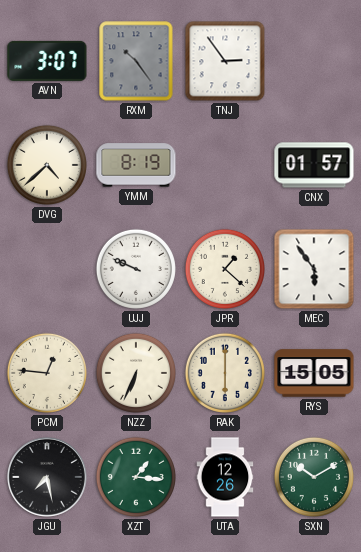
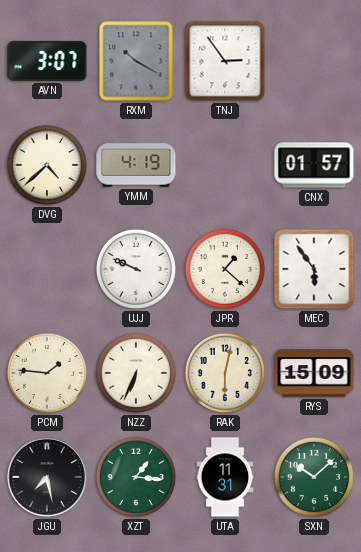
RXM: 10:24 -> 10:20 (136, 61)
YMM: 8:19 -> 4:19 (136, 165)
PCM: 12:46 -> 1:46 (47, 373)
RAK: 6:00 -> 6:02 (225, 373)
RYS: 15:05 -> 15:09 (314, 373)
UTA: 12:26 -> 11:31 (225, 477)
SXN: 10:10 -> 10:08 (314, 477)
